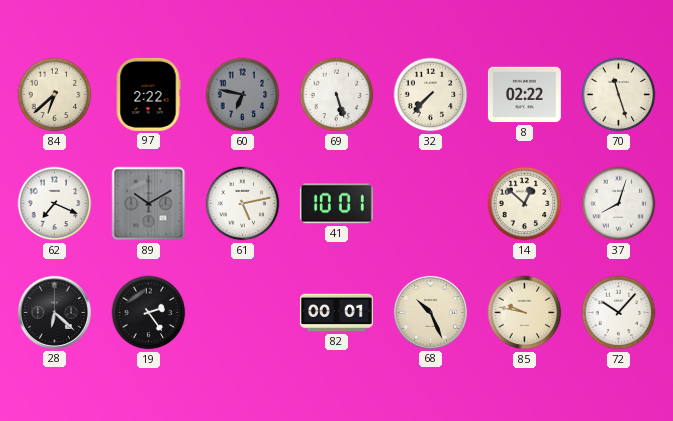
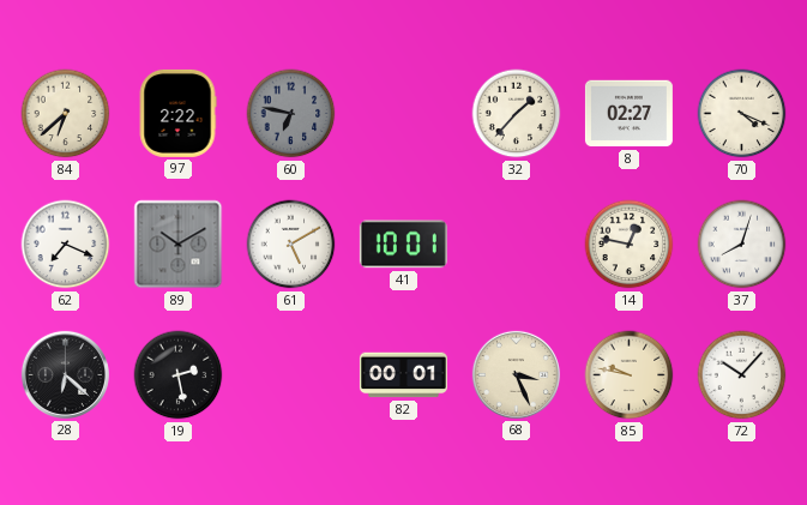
69: 5:27 -> none (337, 95)
32: 7:37 -> 1:37 (517, 114)
8: 02:22 -> 02:27 (628, 114)
70: 11:27 -> 4:19 (742, 114)
61: 5:13 -> 5:10 (291, 245)
14: 12:52 -> 12:47 (630, 245)
19: 2:24 -> 2:28 (179, 375)
68: 10:26 -> 3:26 (516, 374)
